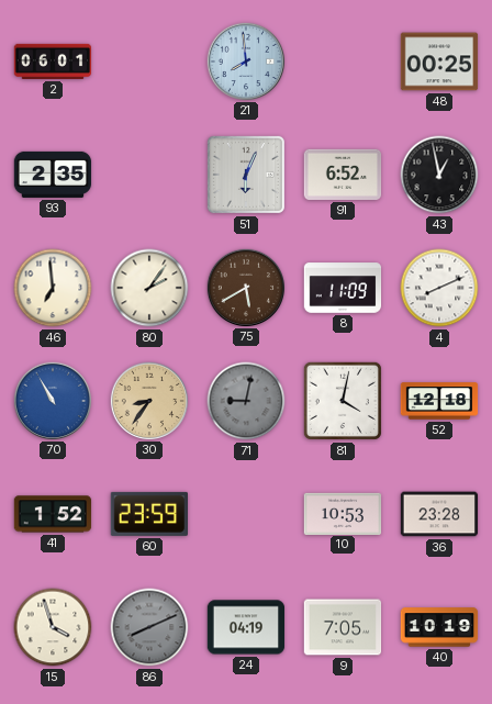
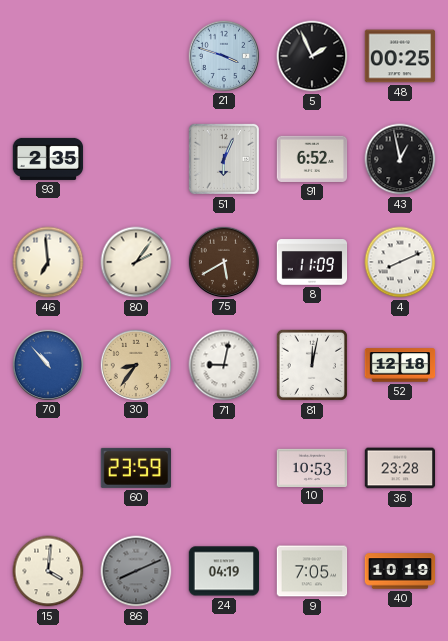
2: 06:01 -> none (53, 62)
21: 7:59 -> 3:48 (223, 55)
5: none -> 1:56 (312, 56)
70: 10:55 -> 10:53 (47, 364)
71 dial: grey -> white (224, 365)
81: 4:02 -> 12:02 (312, 365)
41: 1:52 -> none (53, 514)
15: 3:57 -> 4:01 (48, 571)
